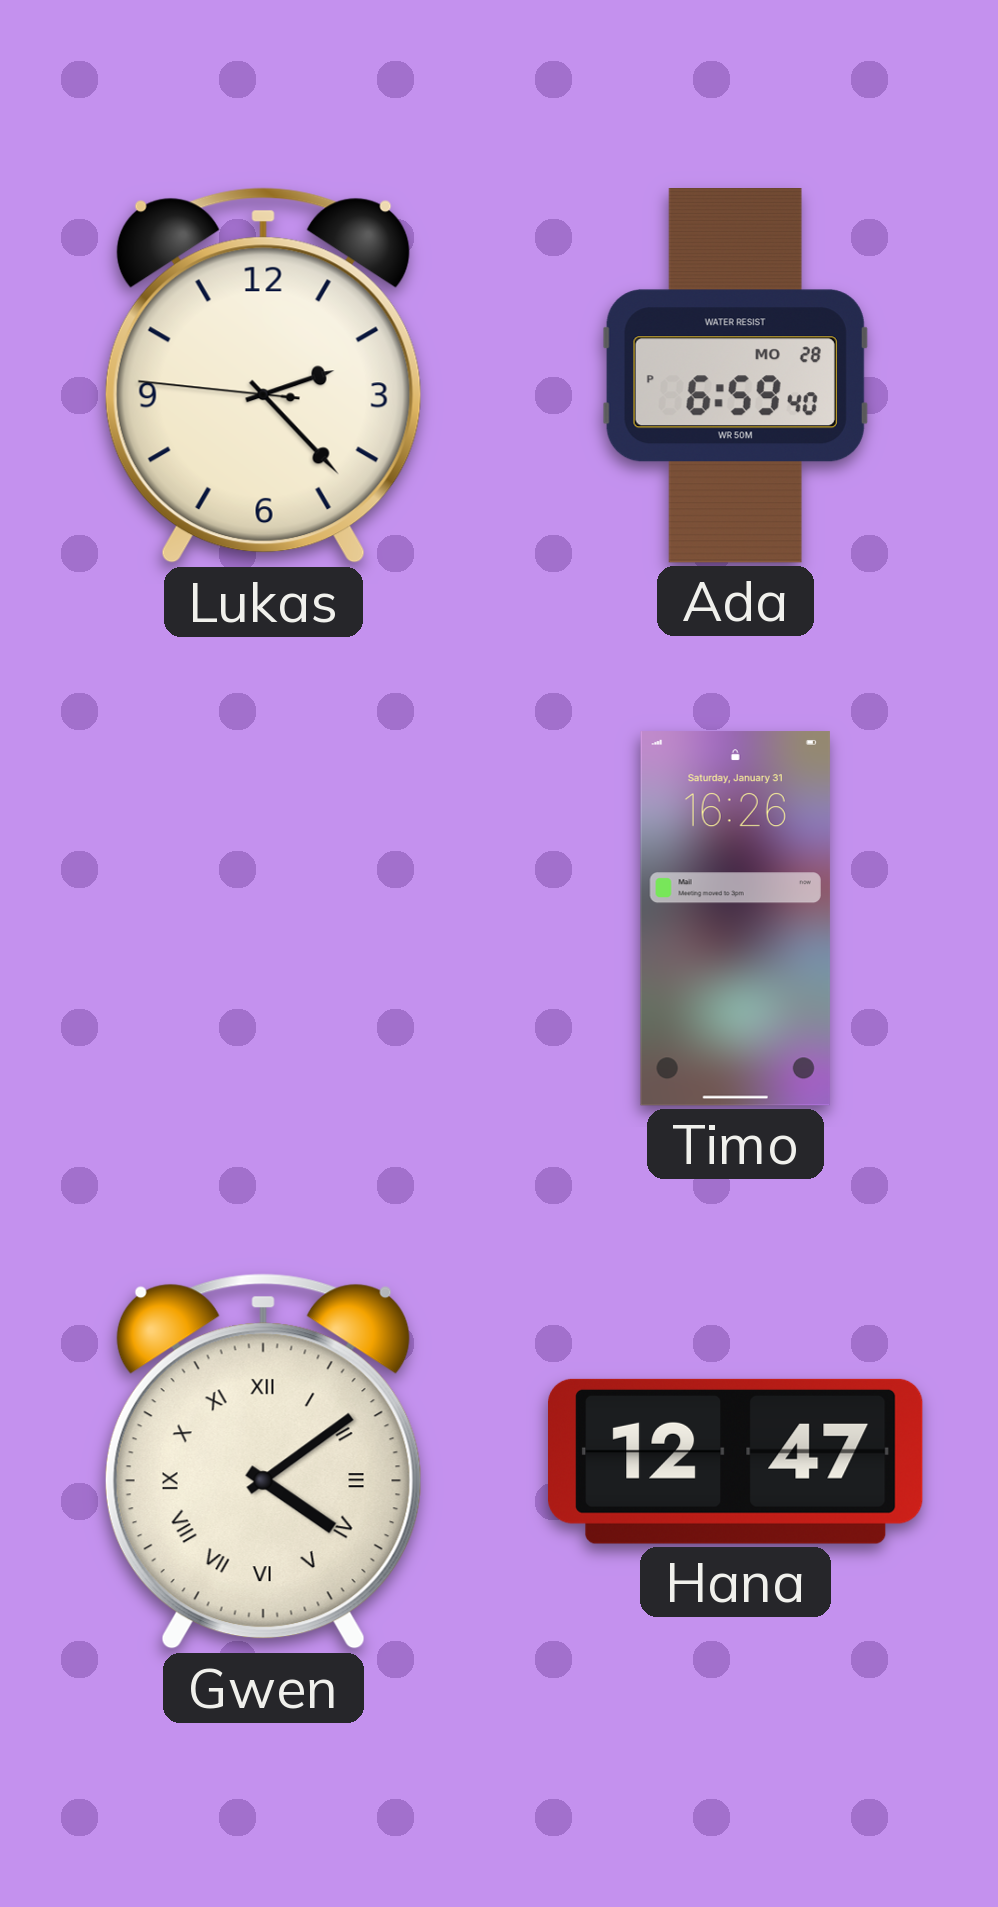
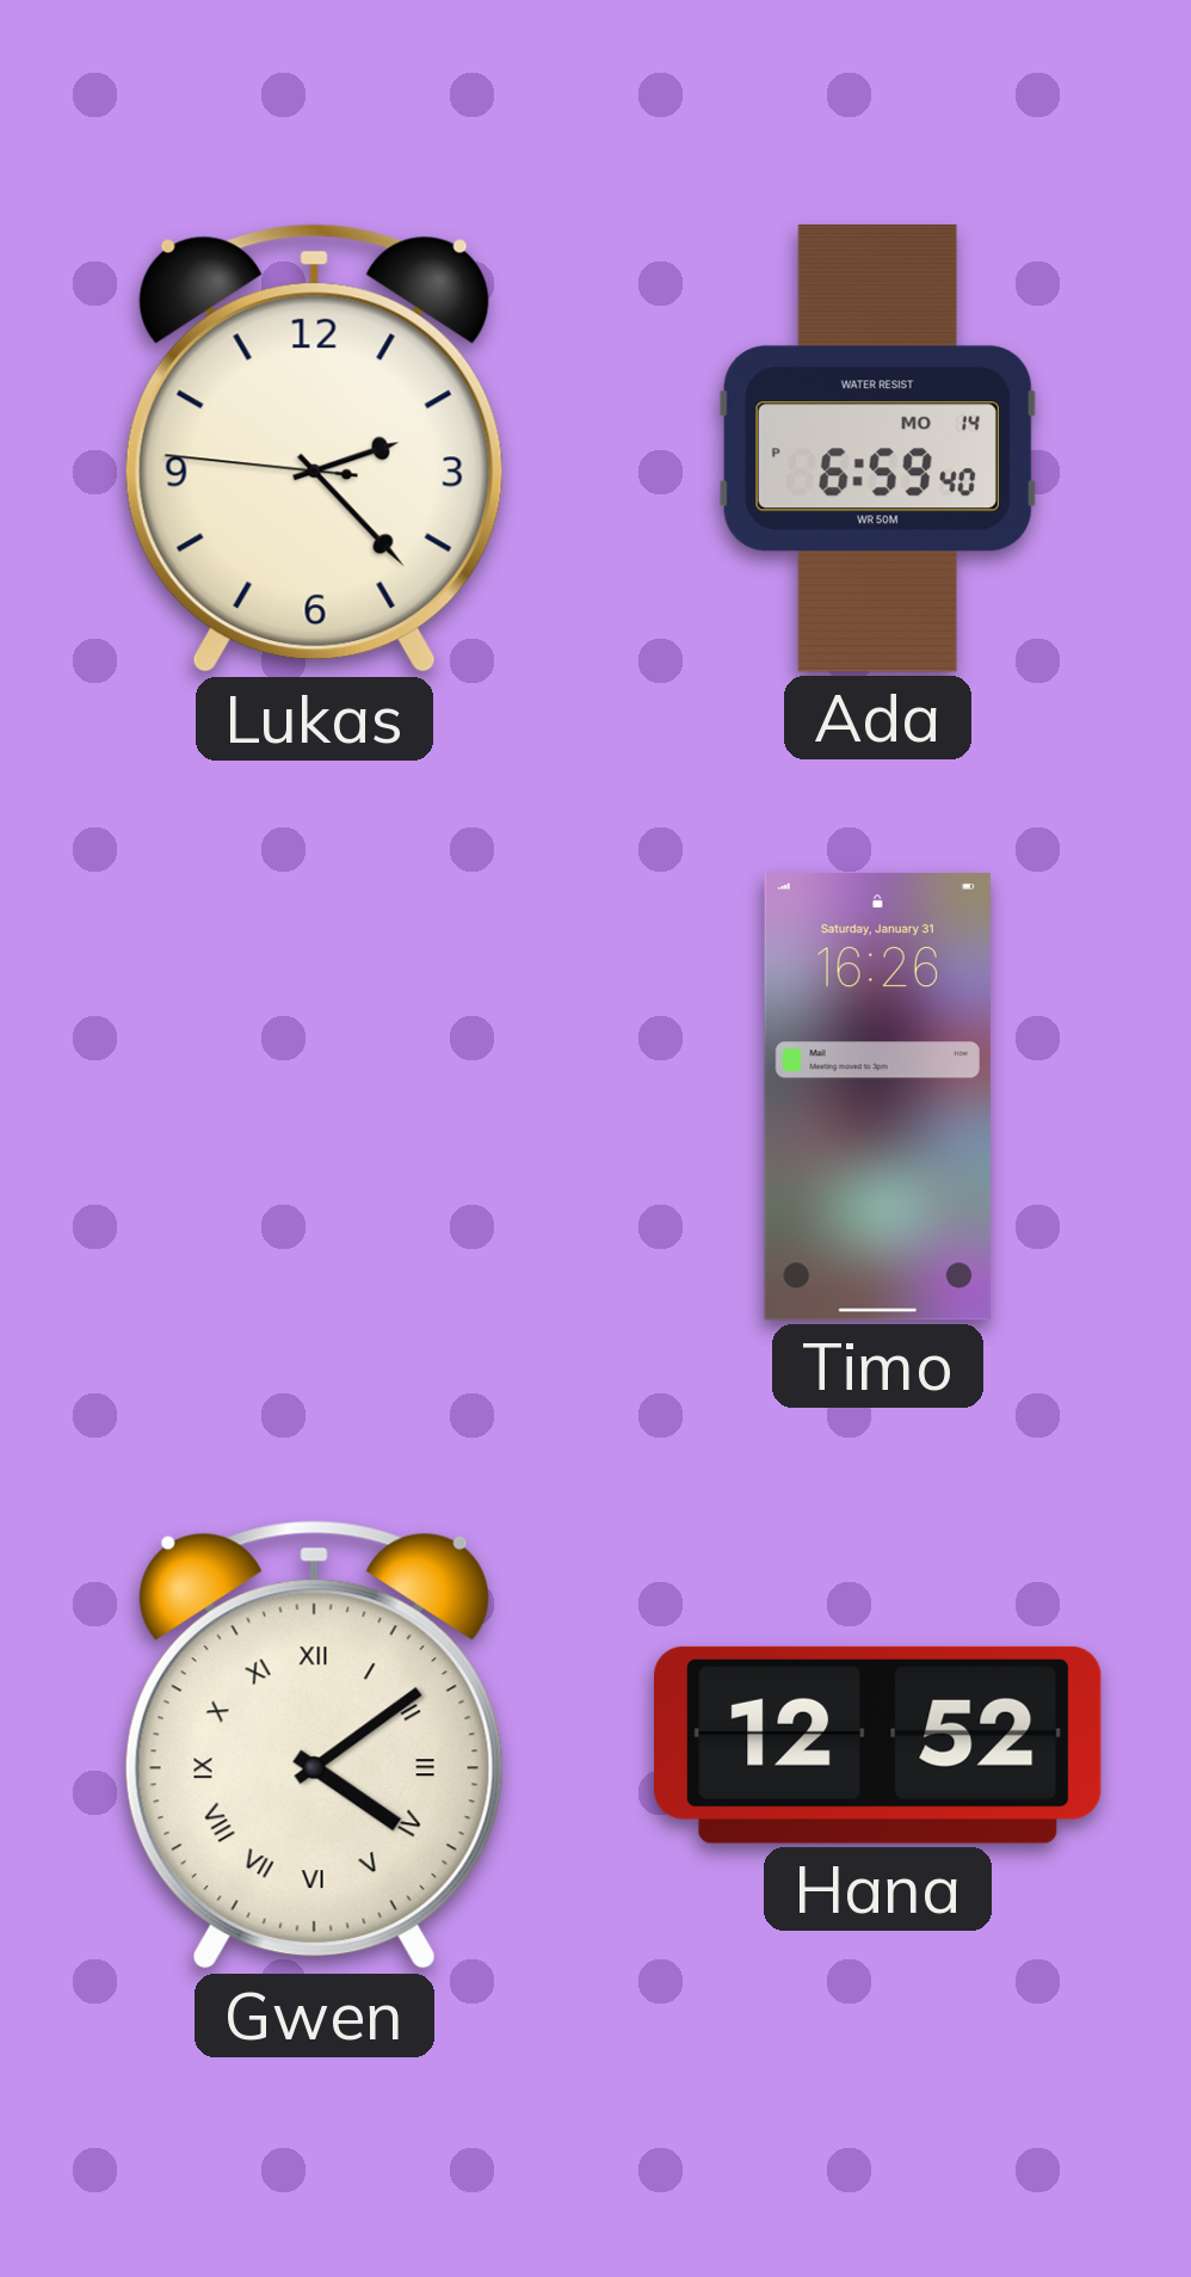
Ada date: MO 28 -> MO 14 (877, 449)
Hana: 12:47 -> 12:52 (878, 1744)
